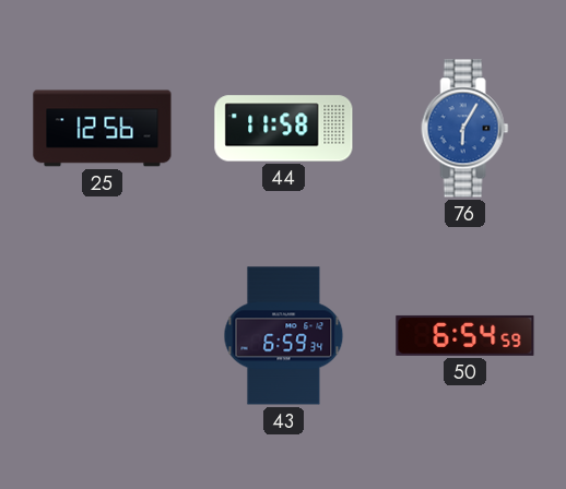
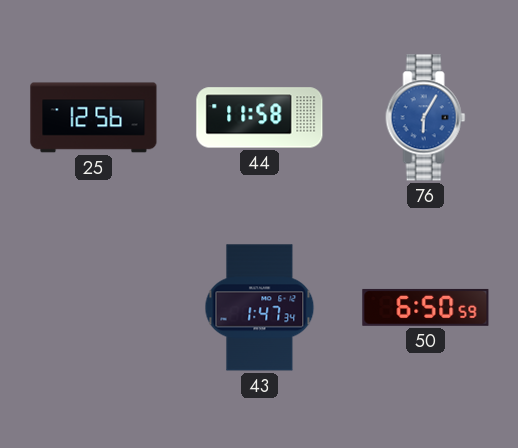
43: 6:59 -> 1:47 (260, 308)
50: 6:54 -> 6:50 (426, 307)
